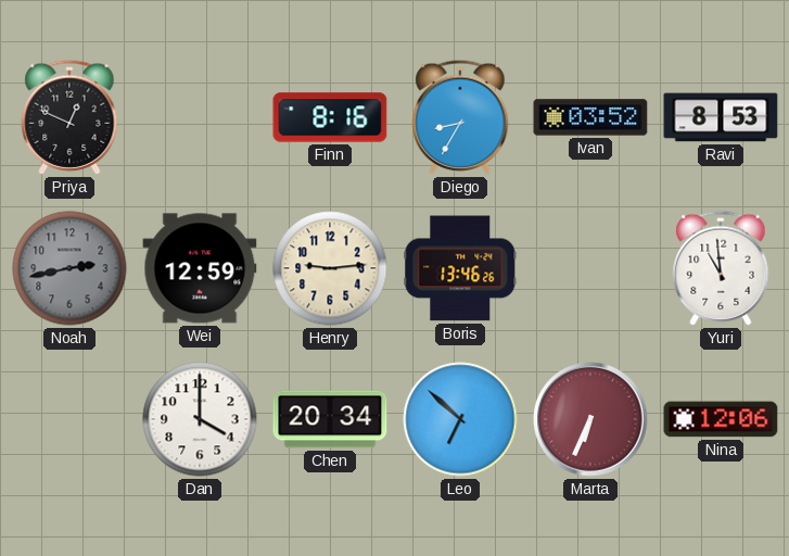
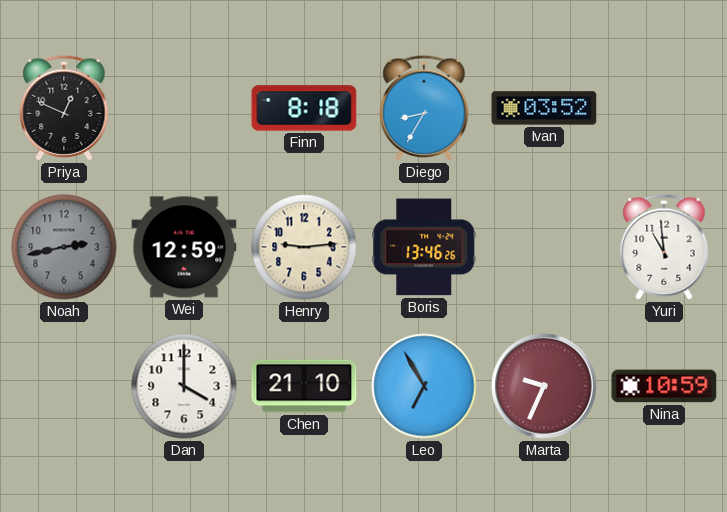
Finn: 8:16 -> 8:18 (304, 108)
Ravi: 8:53 -> none (721, 117)
Chen: 20:34 -> 21:10 (304, 386)
Leo: 6:52 -> 6:55 (424, 386)
Marta: 6:34 -> 9:34 (544, 386)
Nina: 12:06 -> 10:59 (664, 386)
